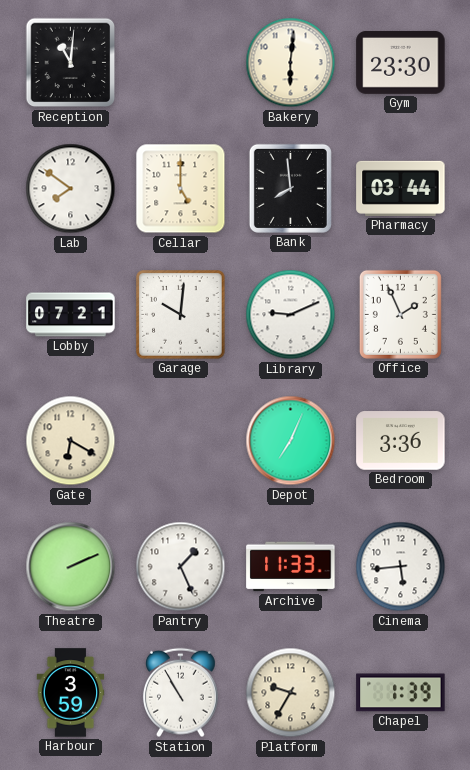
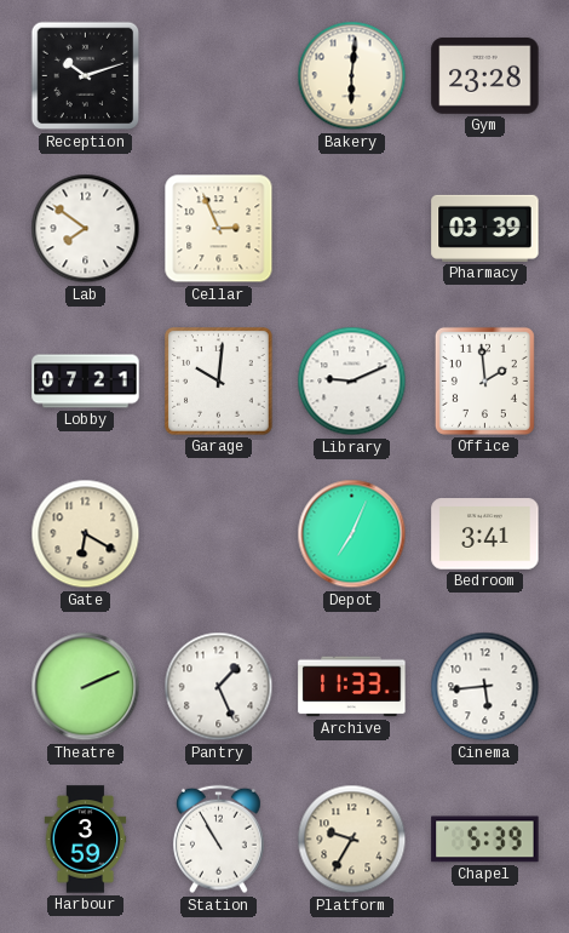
Reception: 11:01 -> 10:12 (86, 76)
Gym: 23:30 -> 23:28 (485, 75)
Cellar: 5:00 -> 2:56 (219, 229)
Bank: 7:59 -> none (290, 188)
Pharmacy: 03:44 -> 03:39 (485, 228)
Office: 1:56 -> 1:59 (484, 380)
Bedroom: 3:36 -> 3:41 (485, 534)
Chapel: 1:39 -> 5:39 (485, 840)
